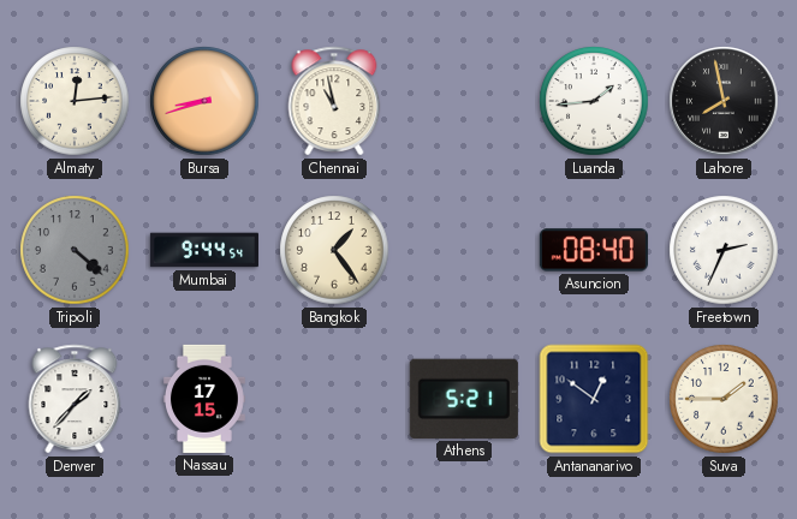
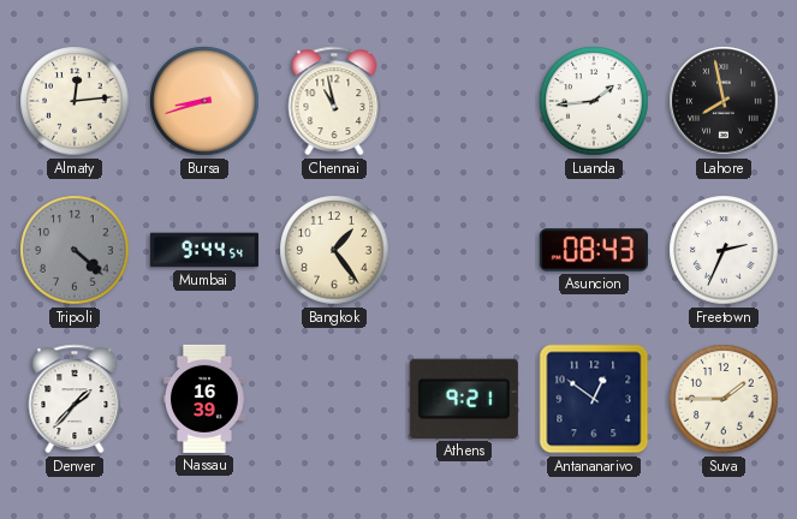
Asuncion: 08:40 -> 08:43 (594, 250)
Nassau: 17:15 -> 16:39 (206, 399)
Athens: 5:21 -> 9:21 (464, 399)
